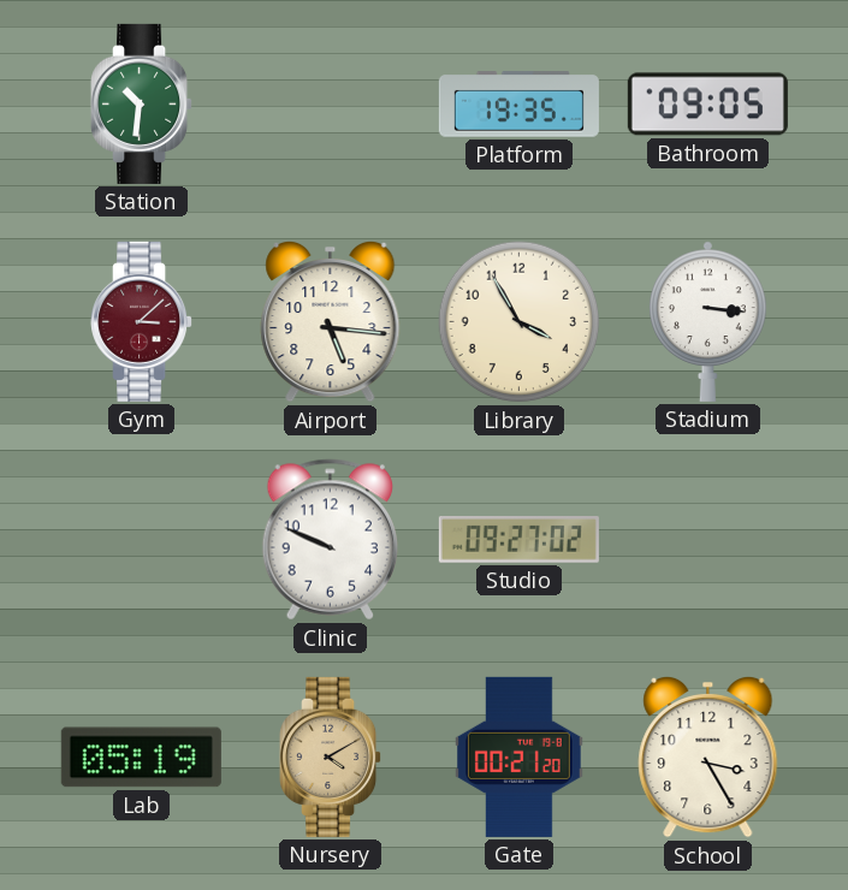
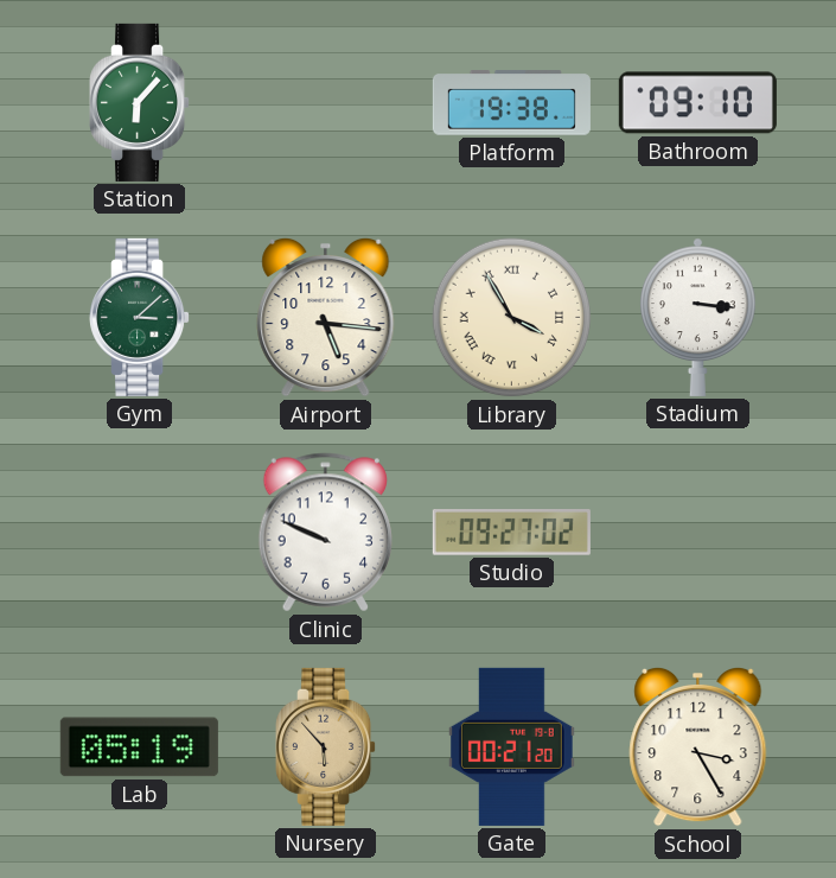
Station: 10:31 -> 6:07 (140, 102)
Platform: 19:35 -> 19:38 (511, 103)
Bathroom: 09:05 -> 09:10 (697, 103)
Gym dial: burgundy -> green (140, 317)
Library numerals: Arabic -> Roman (512, 318)
Nursery: 4:10 -> 5:53 (326, 746)
